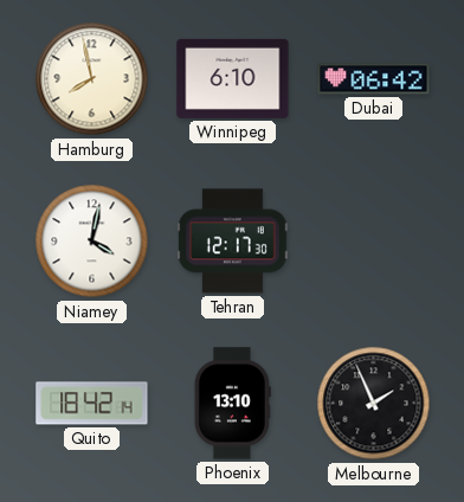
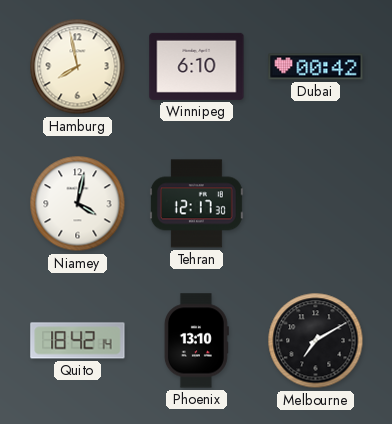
Dubai: 06:42 -> 00:42 (316, 67)
Melbourne: 1:56 -> 7:10 (316, 341)
